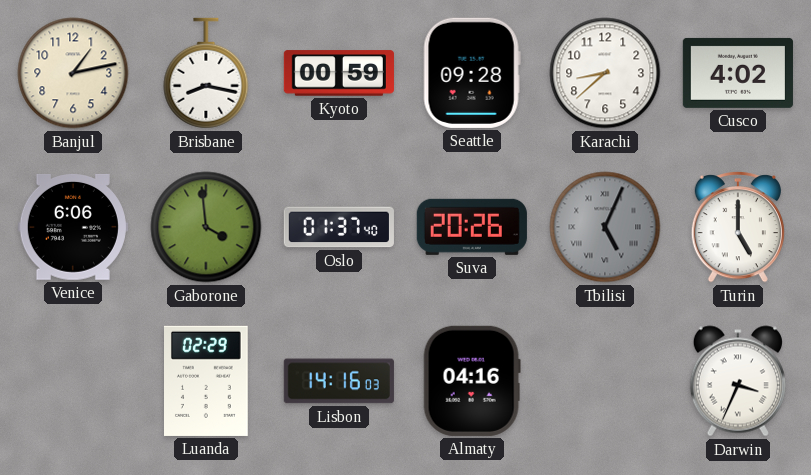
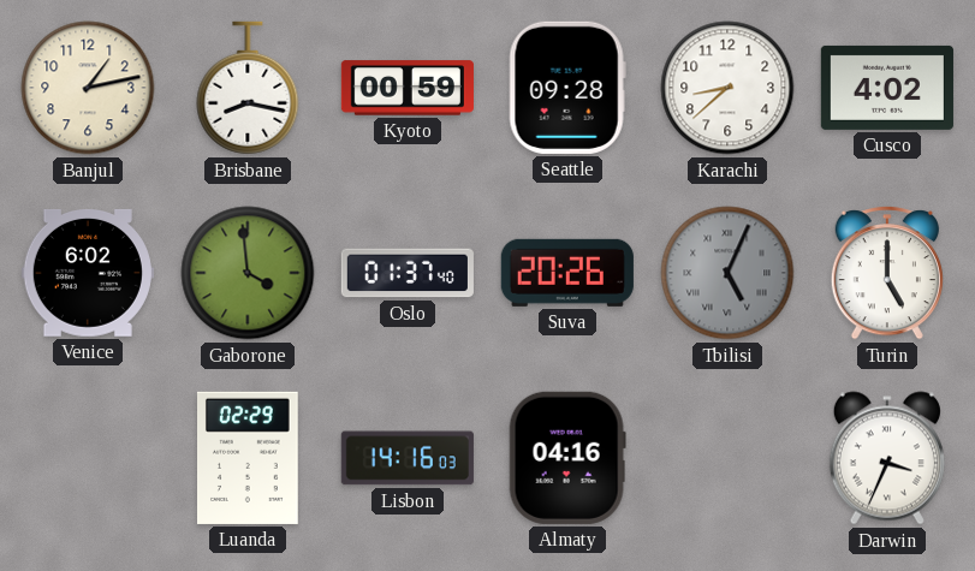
Venice: 6:06 -> 6:02 (88, 273)
